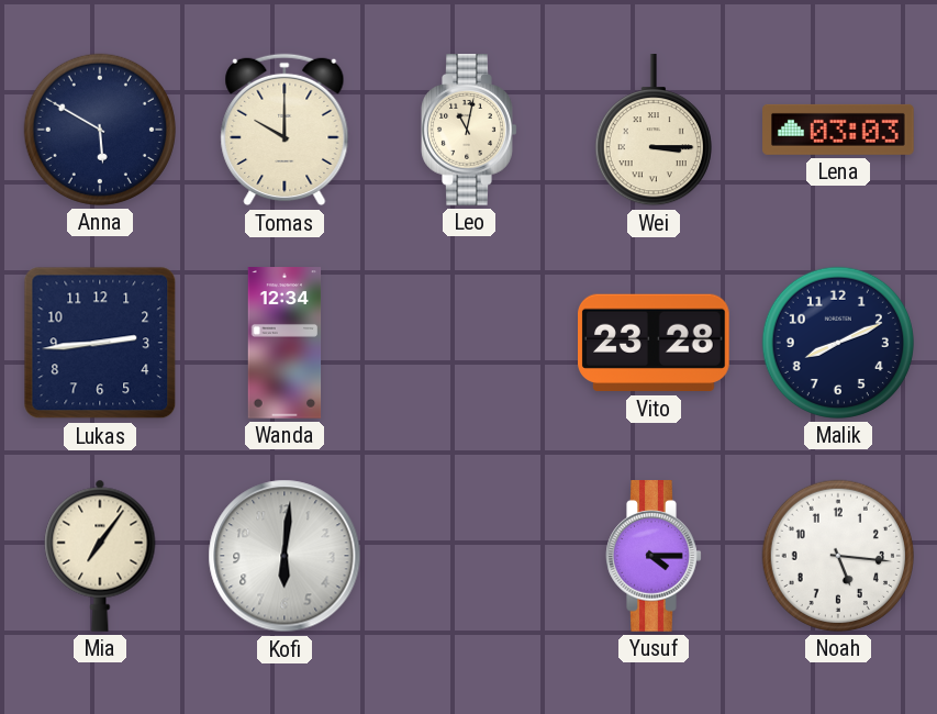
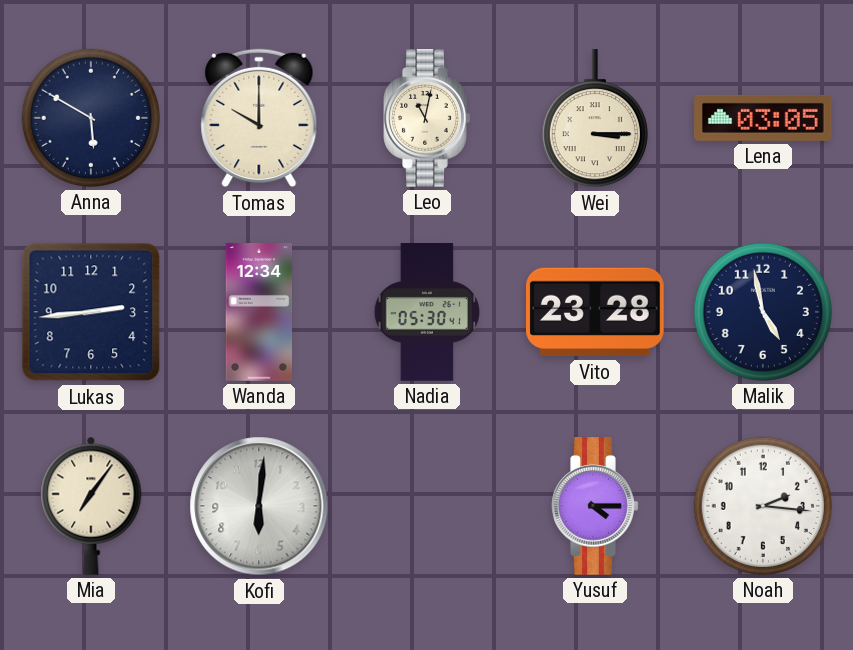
Lena: 03:03 -> 03:05 (763, 118)
Nadia: none -> 05:30 (427, 312)
Malik: 8:11 -> 4:58 (763, 312)
Noah: 5:16 -> 2:16 (763, 506)
